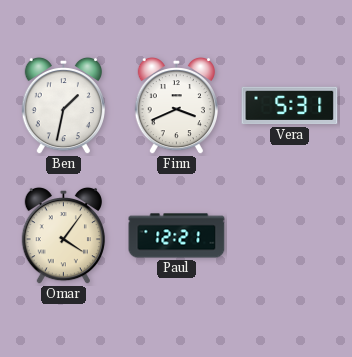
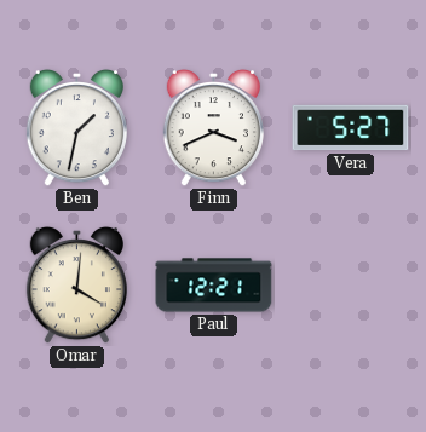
Vera: 5:31 -> 5:27 (351, 128)
Omar: 4:06 -> 4:01 (76, 286)
